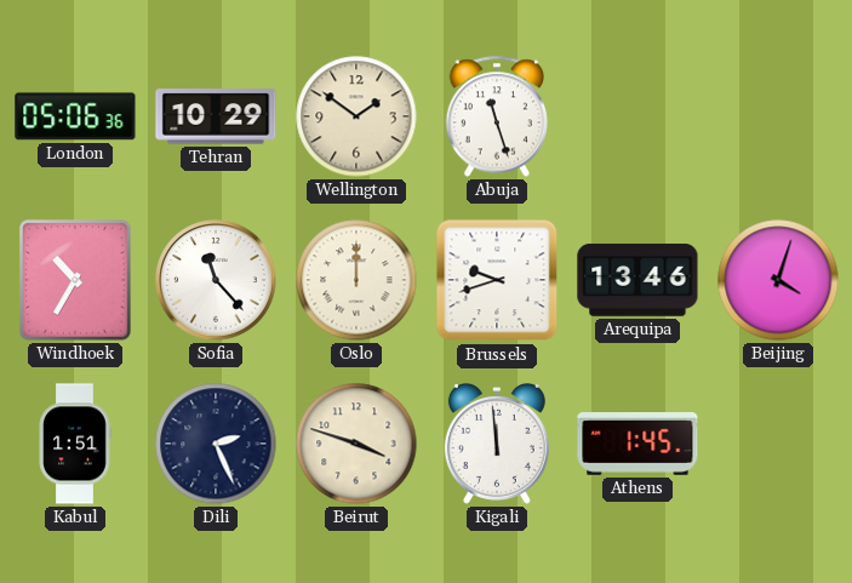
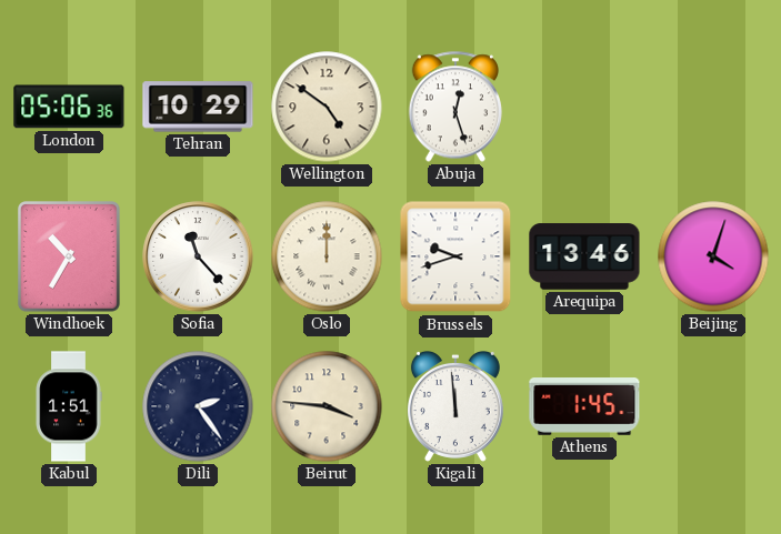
Wellington: 1:51 -> 4:51 (327, 107)
Abuja: 11:27 -> 12:27 (454, 107)
Dili: 2:26 -> 2:24 (198, 406)
Beirut: 3:48 -> 3:46 (327, 406)
